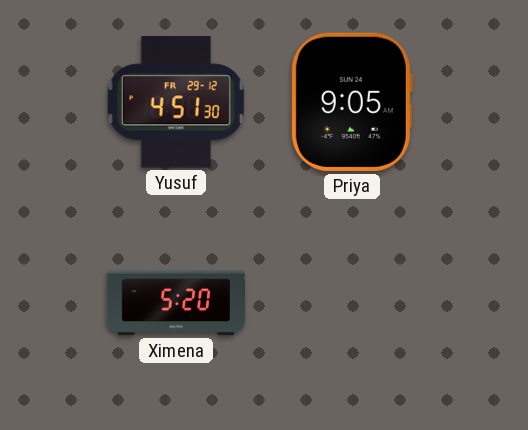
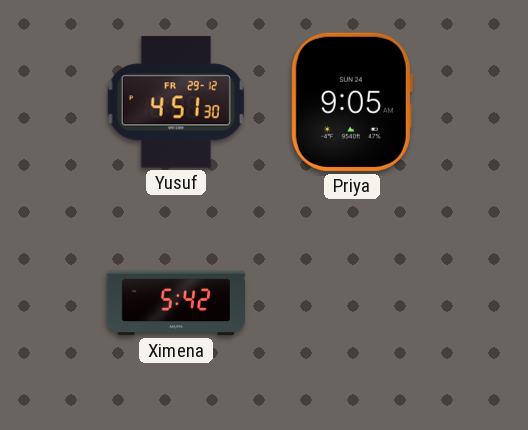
Ximena: 5:20 -> 5:42 (175, 303)
